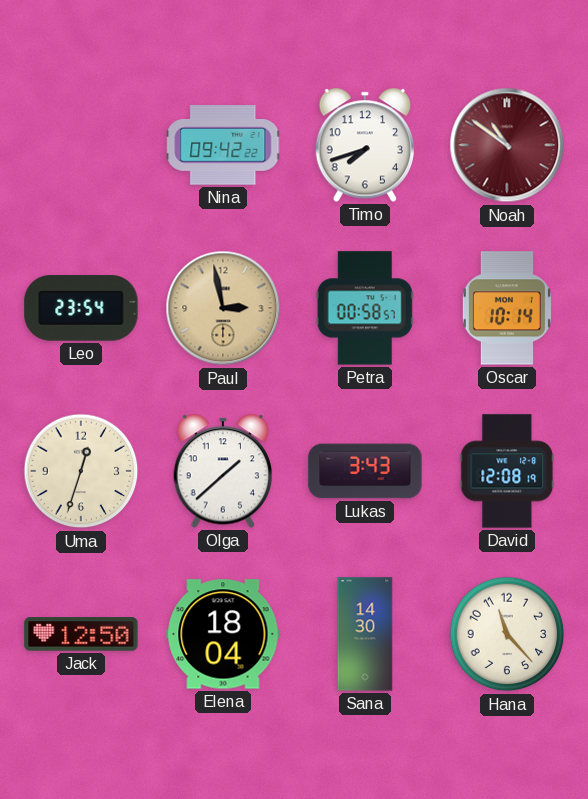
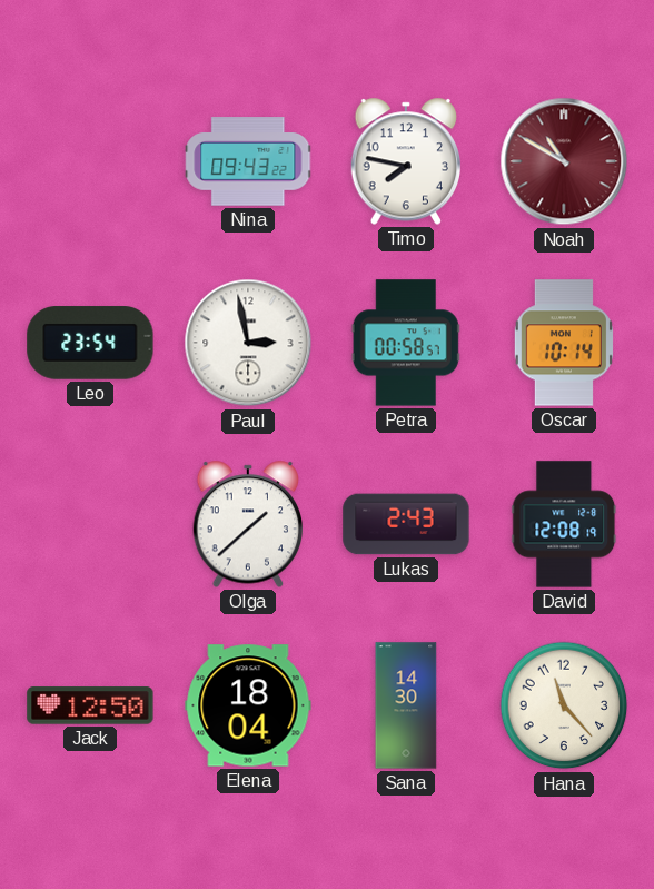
Nina: 09:42 -> 09:43 (249, 161)
Timo: 7:42 -> 7:47 (405, 161)
Noah: 10:51 -> 10:50 (564, 161)
Paul dial: champagne -> white (248, 343)
Uma: 12:33 -> none (81, 471)
Lukas: 3:43 -> 2:43 (406, 524)
